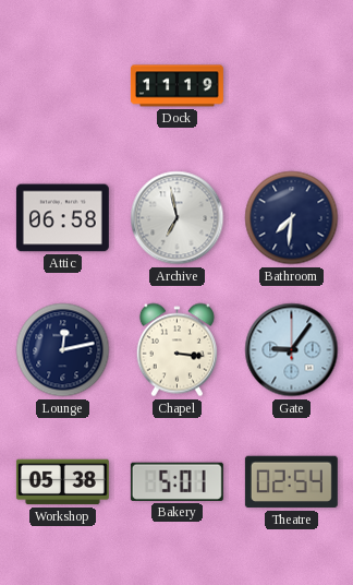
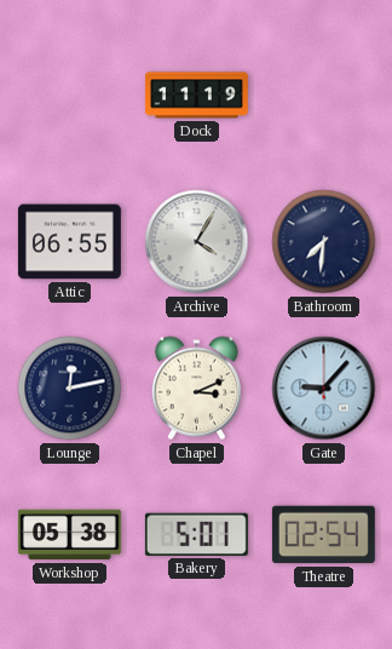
Attic: 06:58 -> 06:55 (69, 242)
Archive: 6:58 -> 4:05 (197, 242)
Chapel: 3:16 -> 3:11 (196, 389)
Gate: 9:06 -> 9:07 (324, 389)
